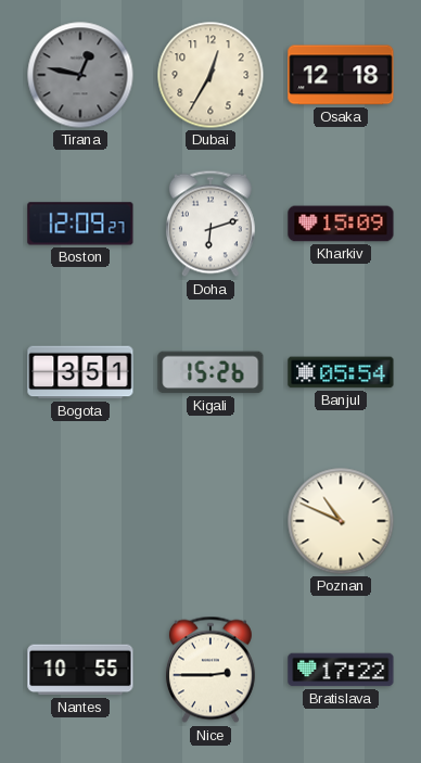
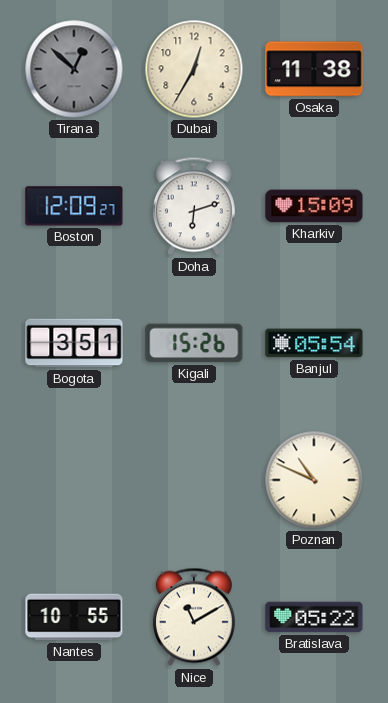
Tirana: 12:47 -> 12:52 (74, 69)
Osaka: 12:18 -> 11:38 (314, 69)
Nice: 2:45 -> 11:10 (194, 617)
Bratislava: 17:22 -> 05:22 (314, 617)
